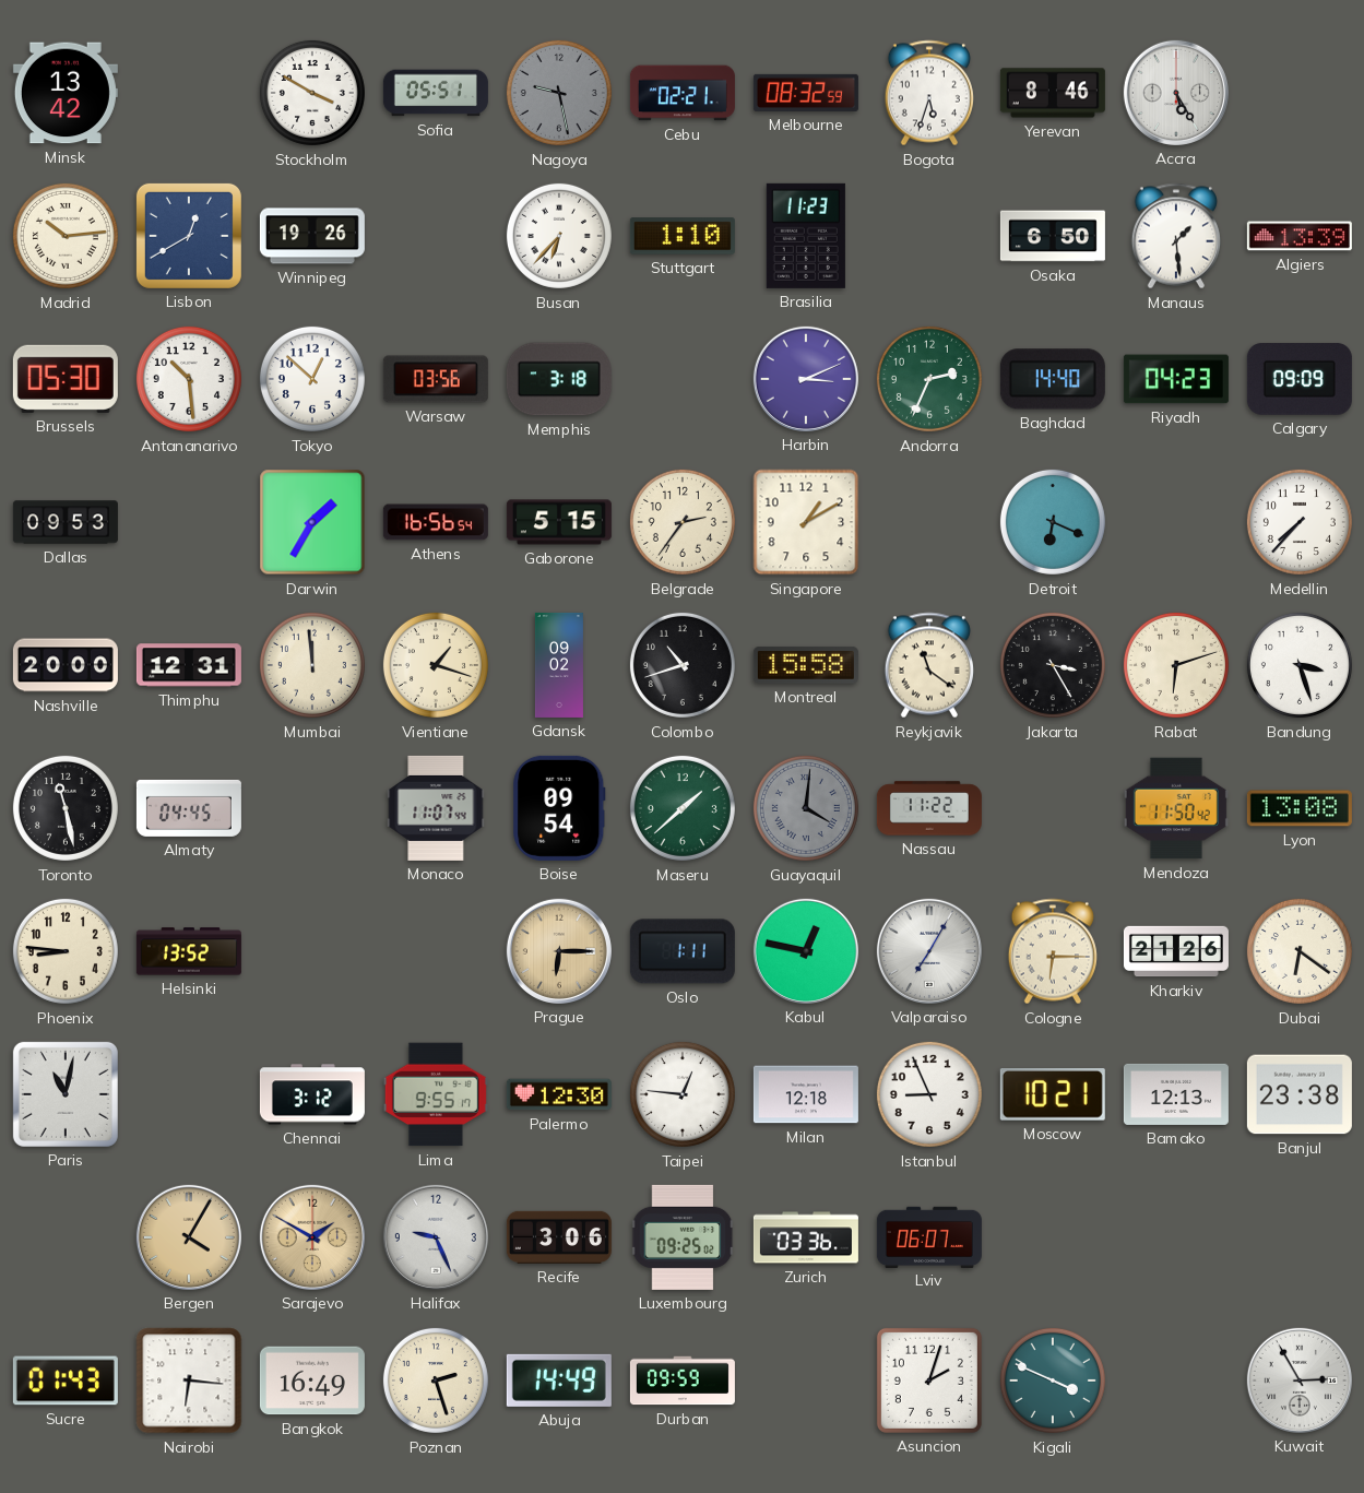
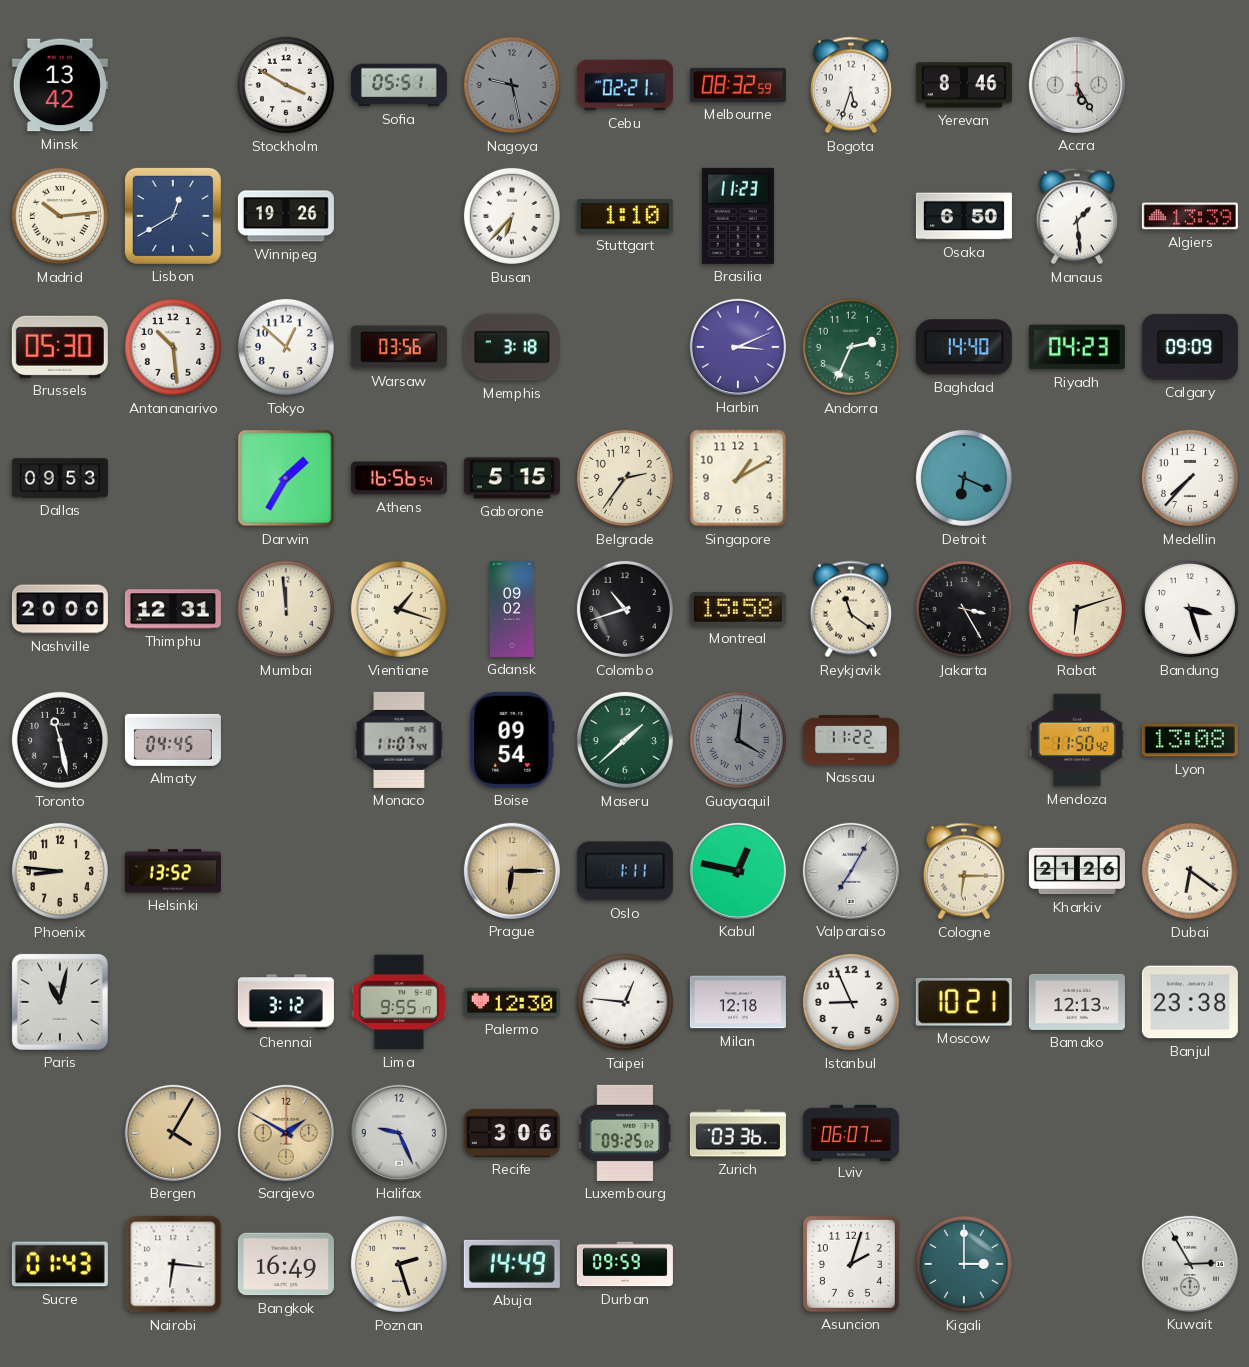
Kigali: 3:49 -> 3:00 (964, 1264)
